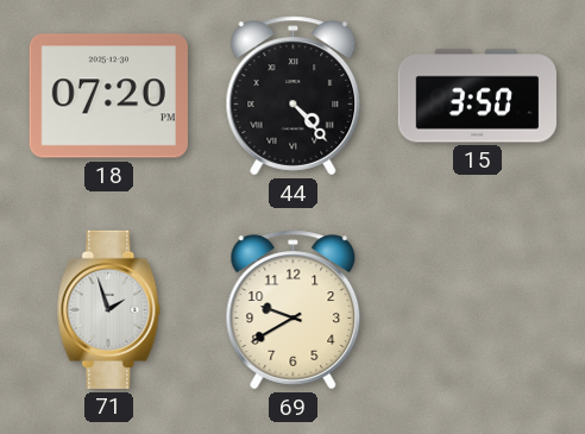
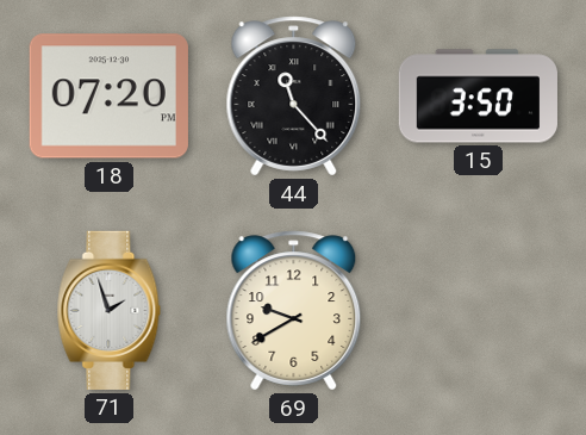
44: 4:23 -> 11:23 (294, 97)
